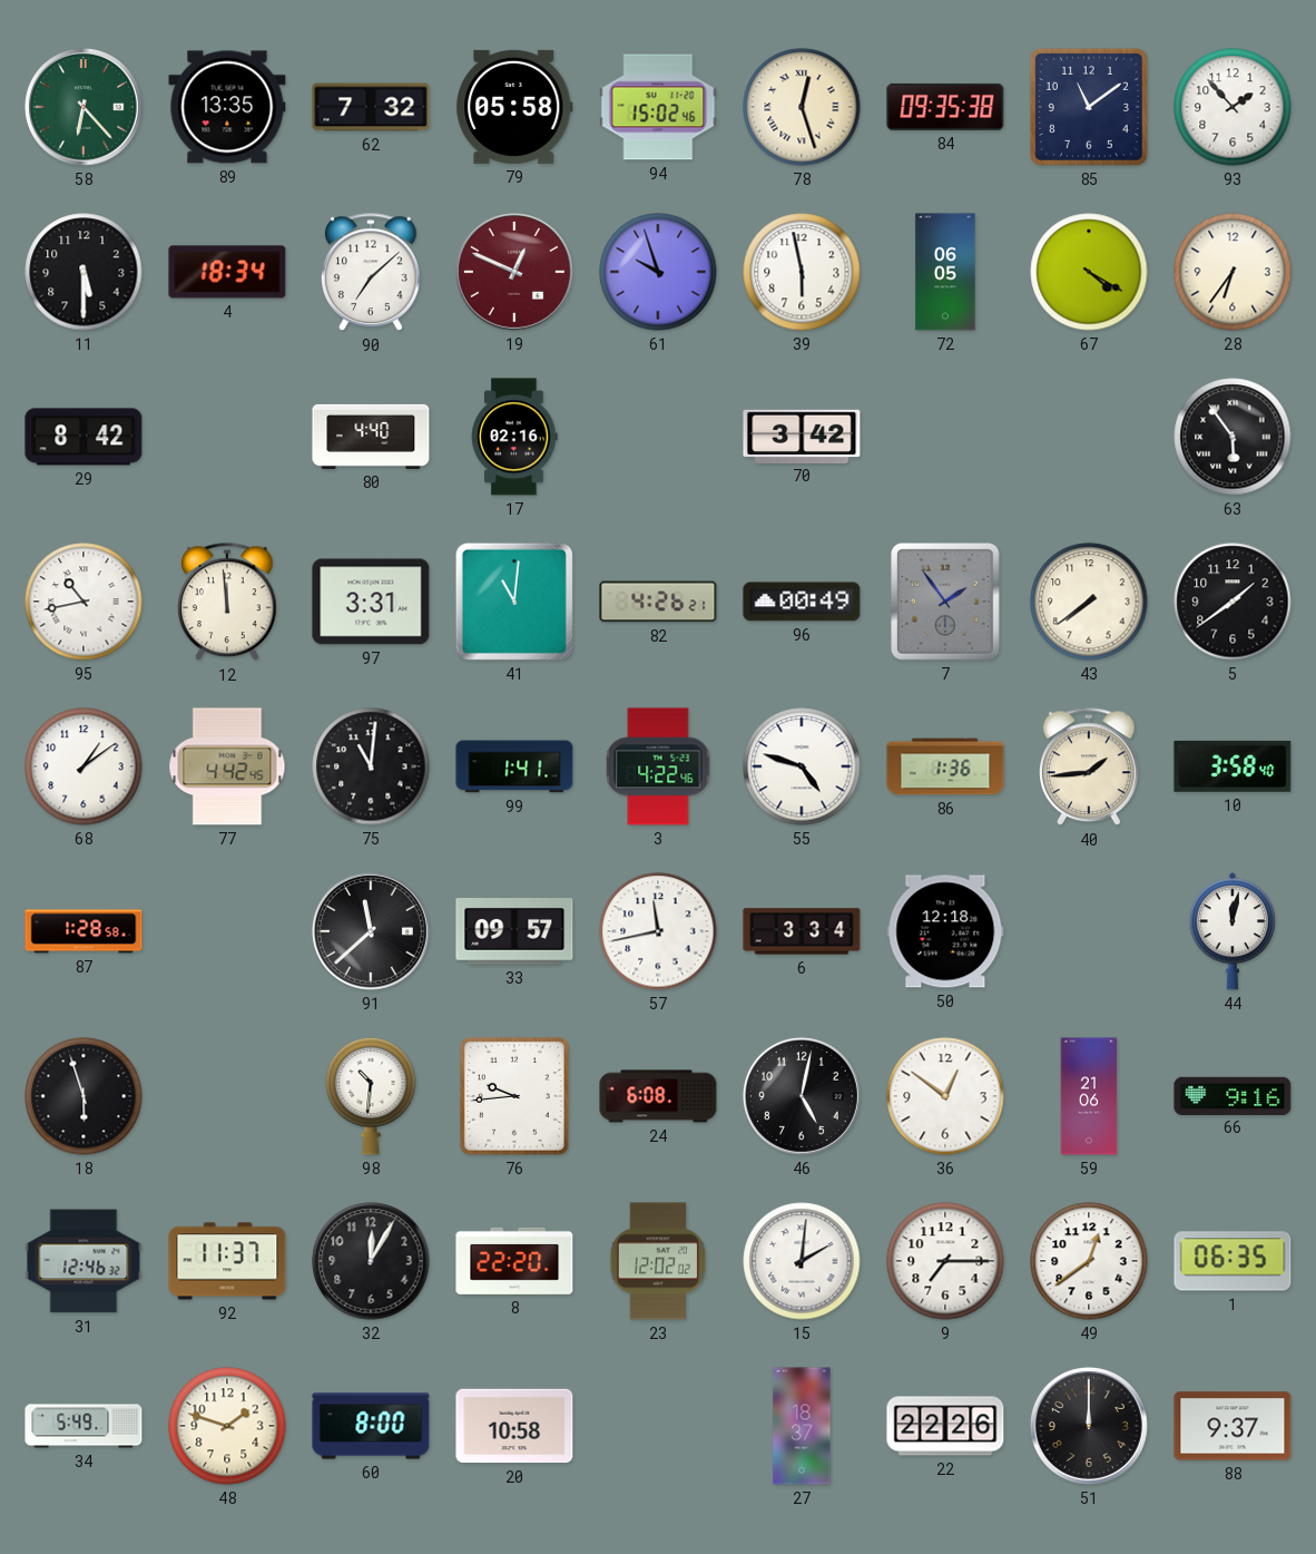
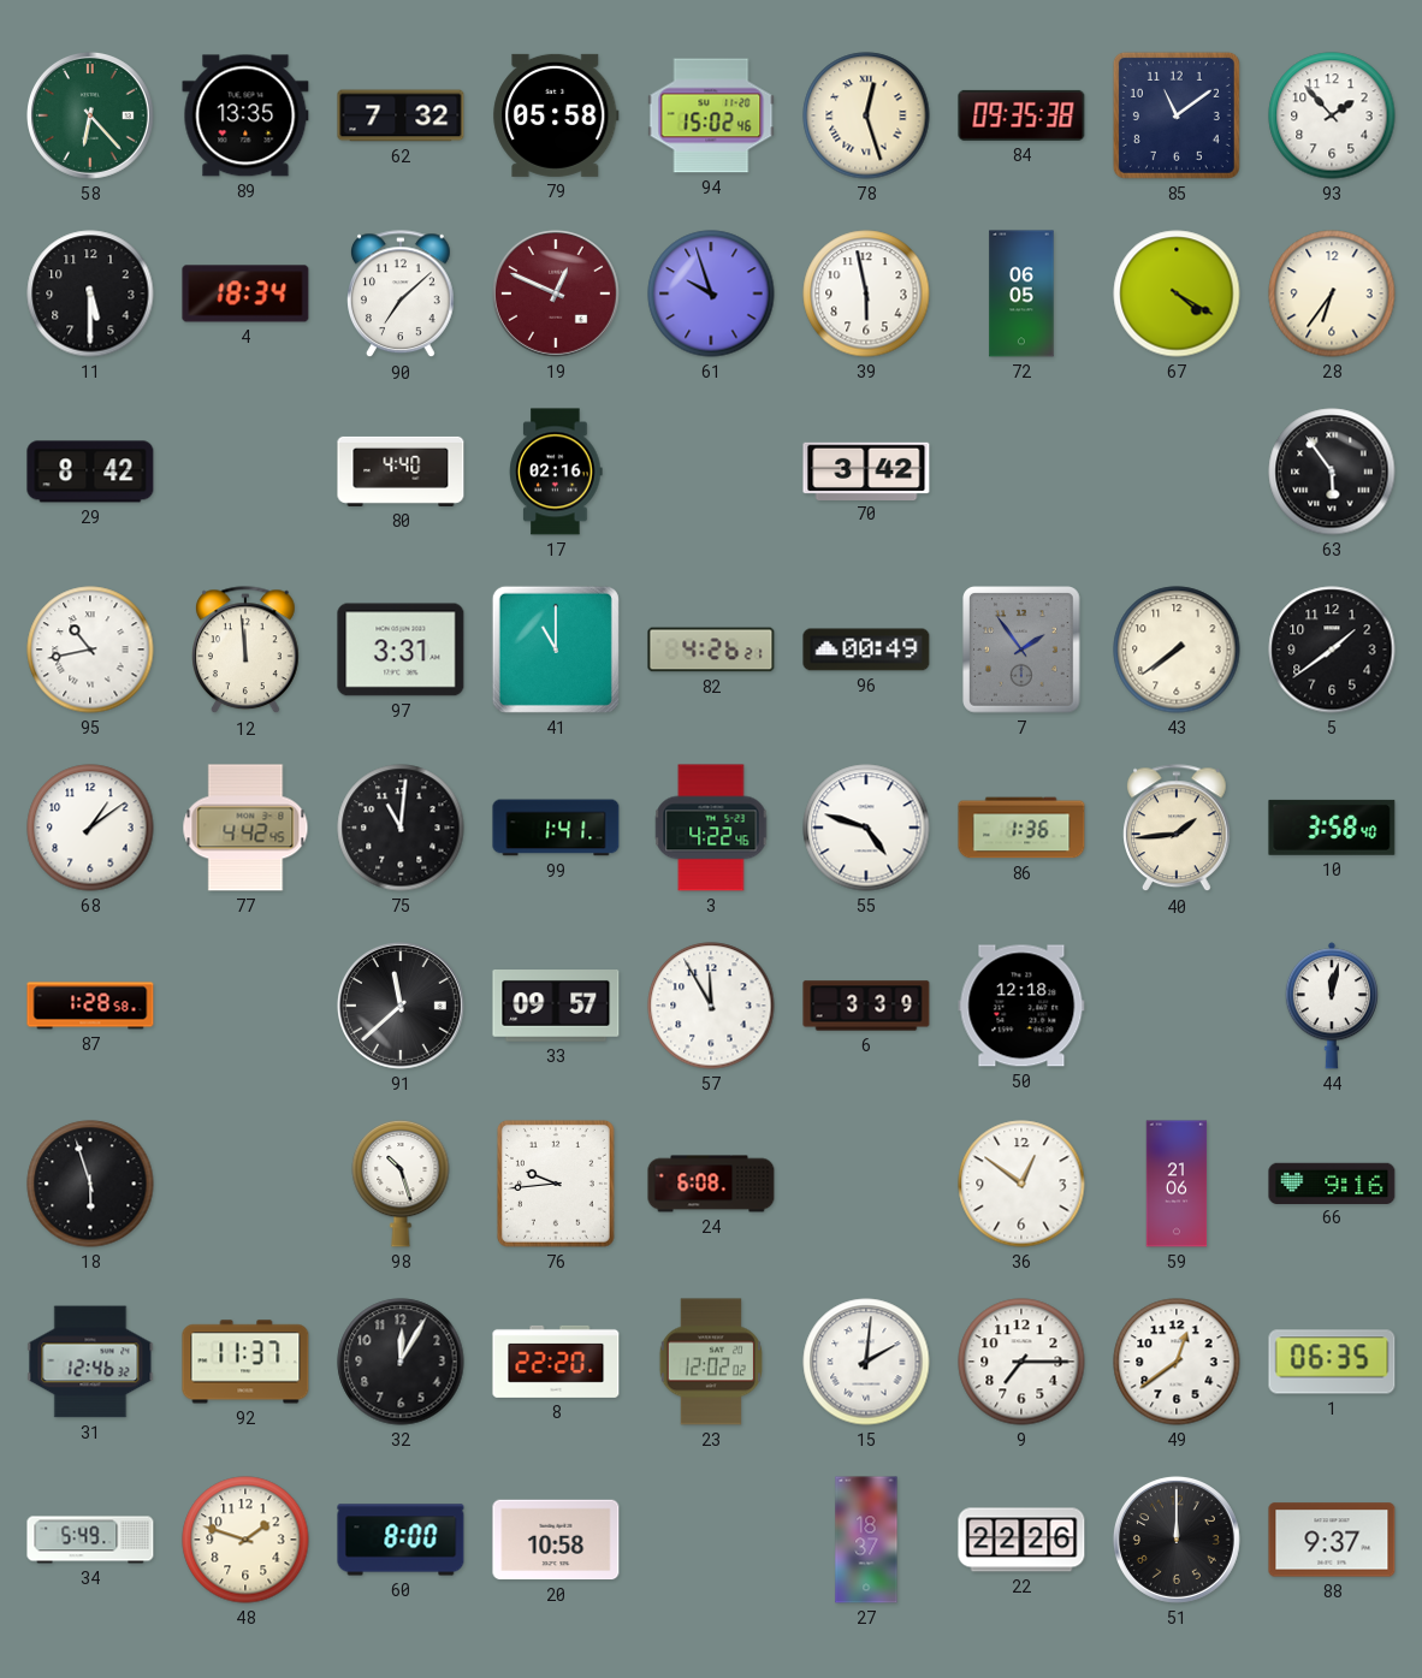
41: 11:01 -> 11:00 (556, 650)
57: 11:43 -> 11:55 (711, 1006)
6: 3:34 -> 3:39 (866, 1006)
98: 10:31 -> 10:27 (401, 1184)
46: 5:02 -> none (802, 1096)
